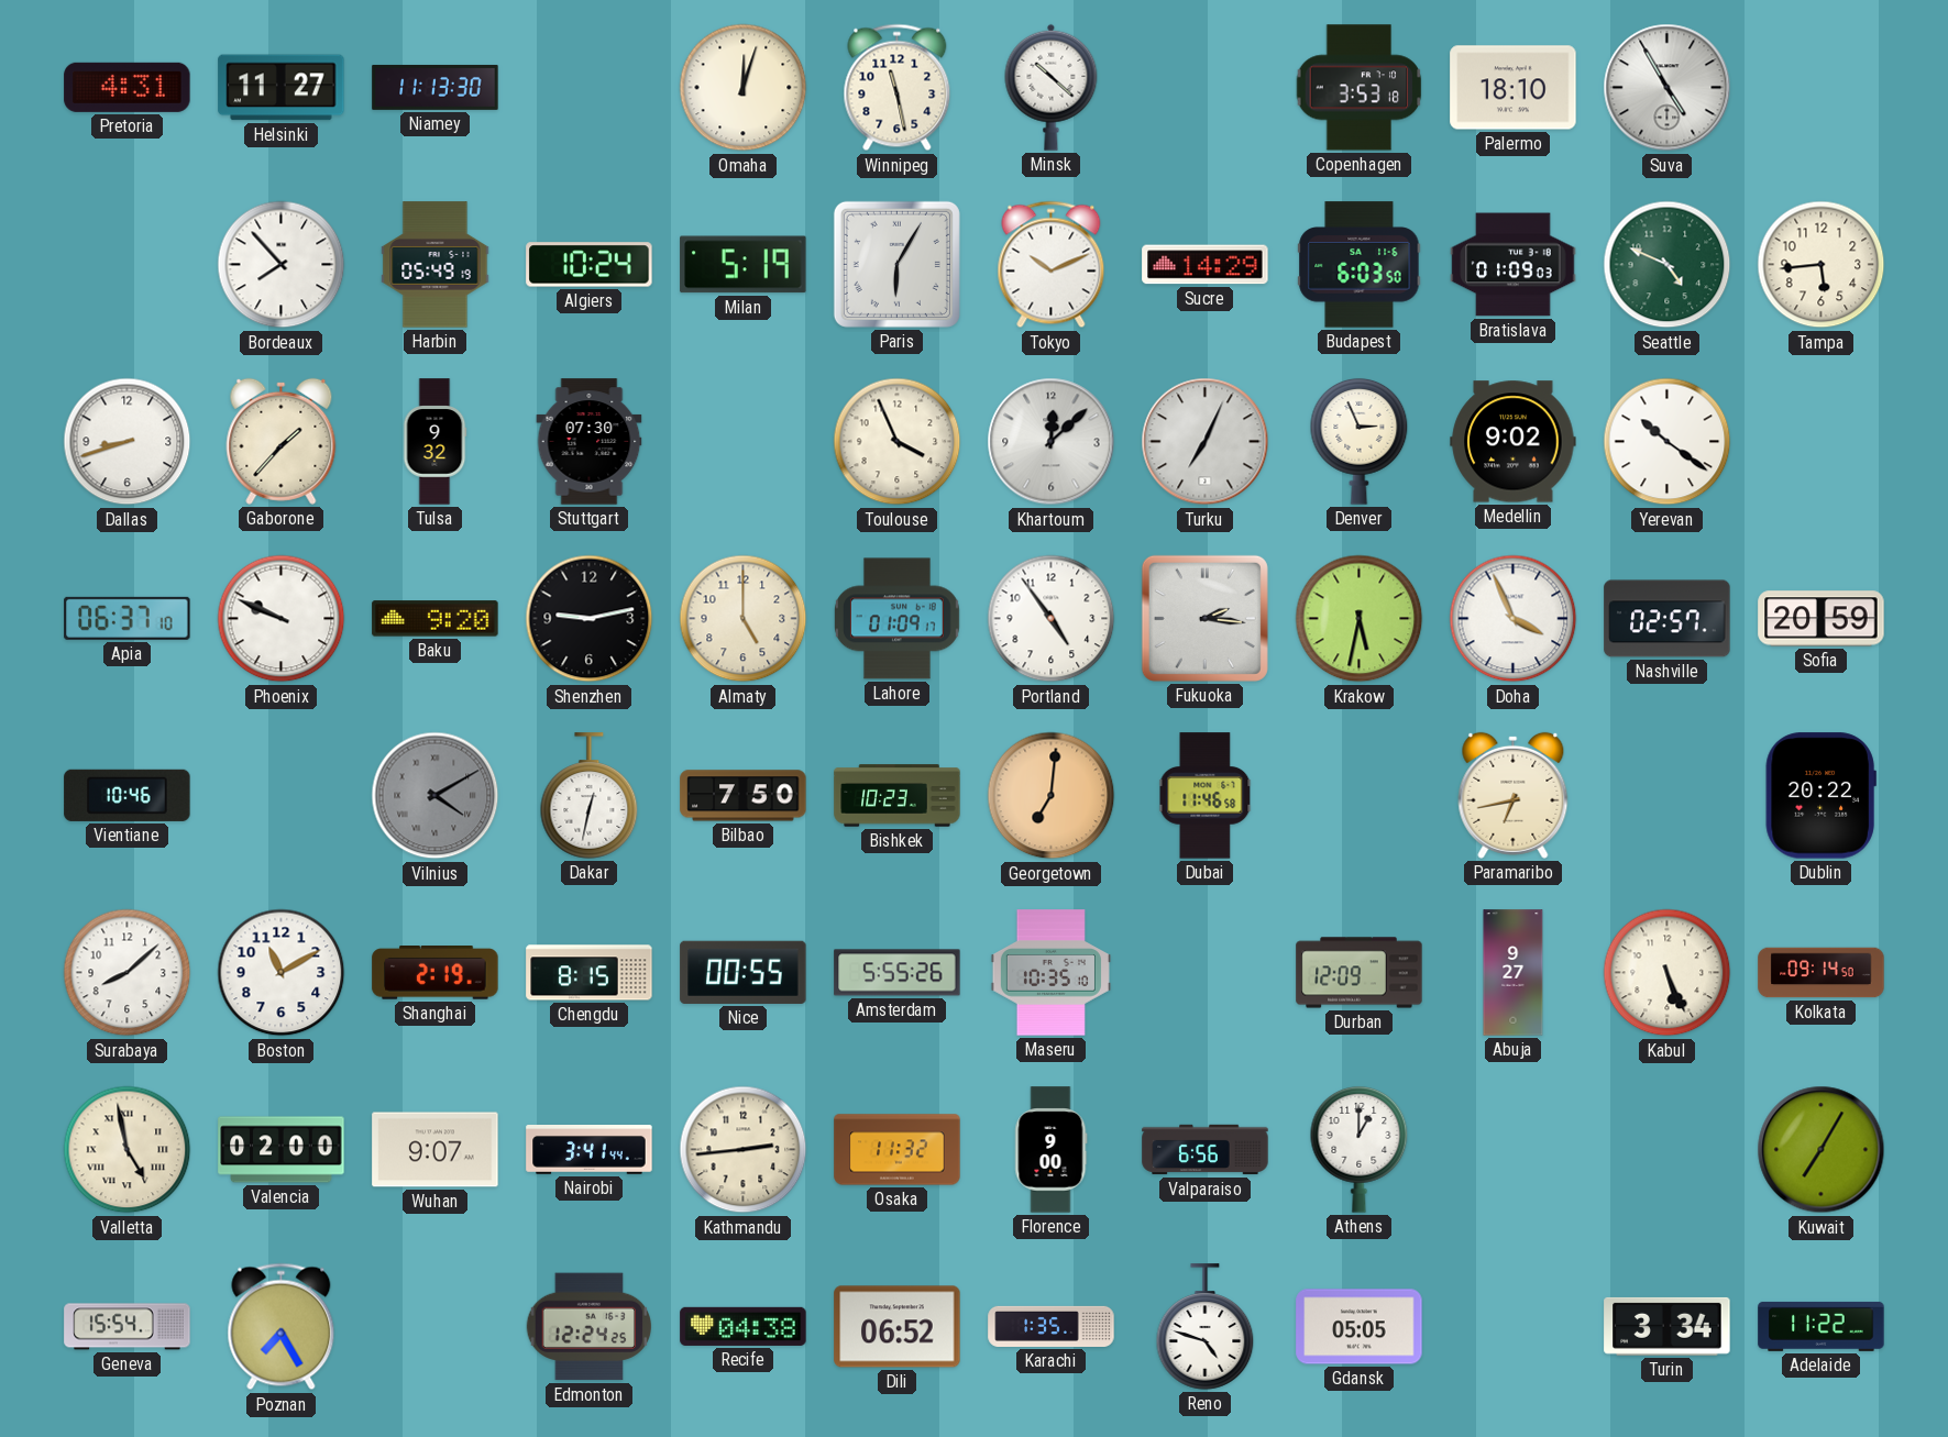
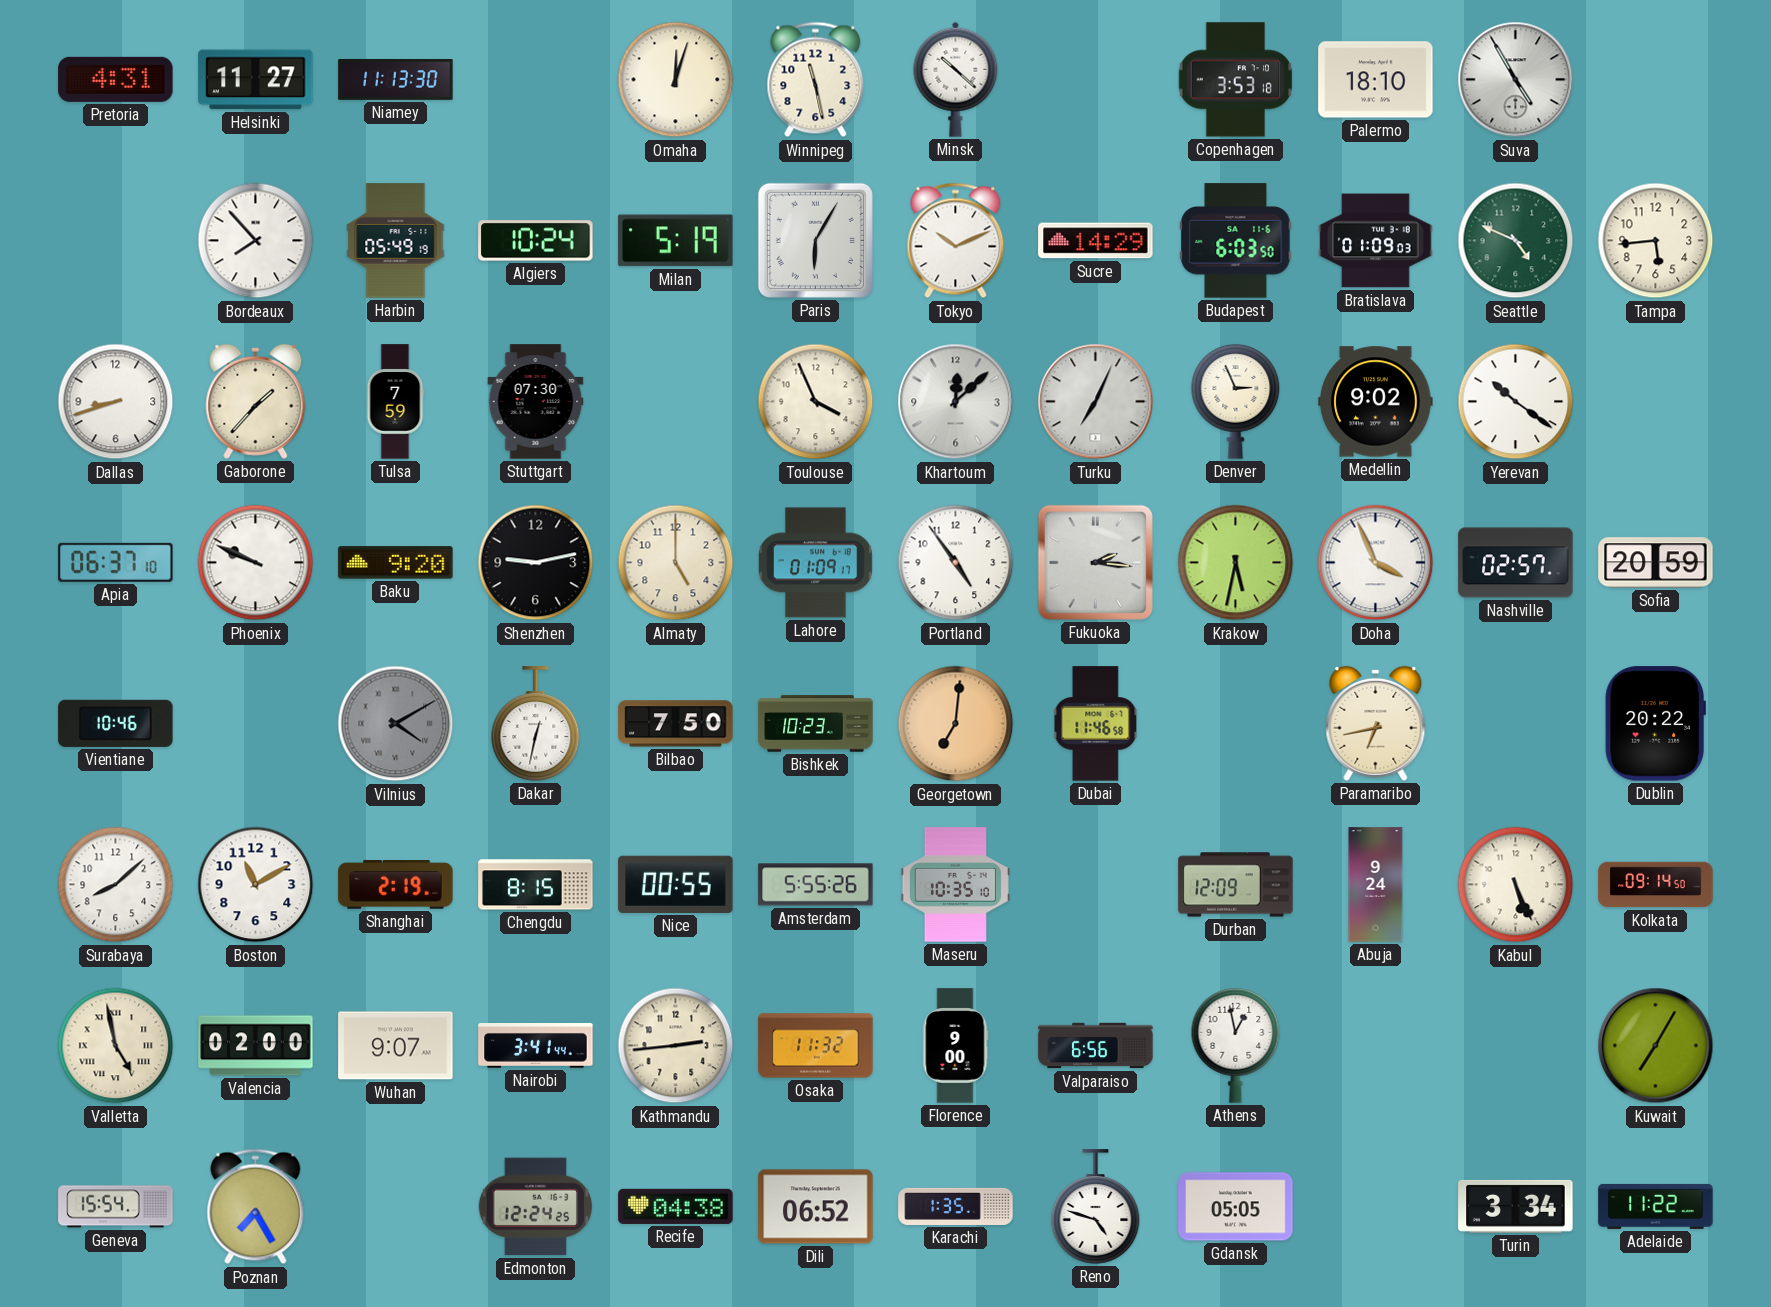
Tulsa: 9:32 -> 7:59 (395, 402)
Abuja: 9:27 -> 9:24 (1376, 885)
Athens: 1:00 -> 12:58 (1236, 1045)
